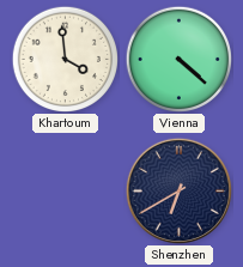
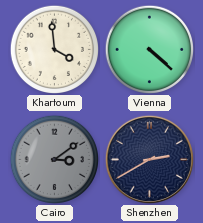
Cairo: none -> 3:09 (54, 159)
Shenzhen: 6:40 -> 2:40 (149, 159)
